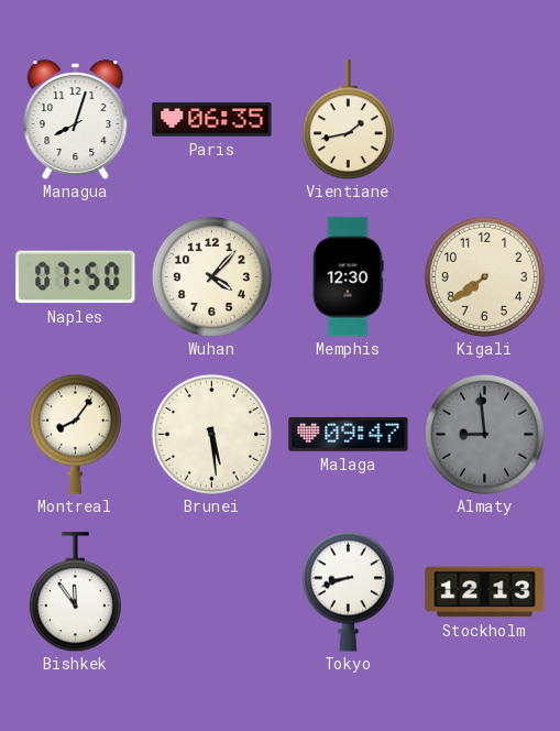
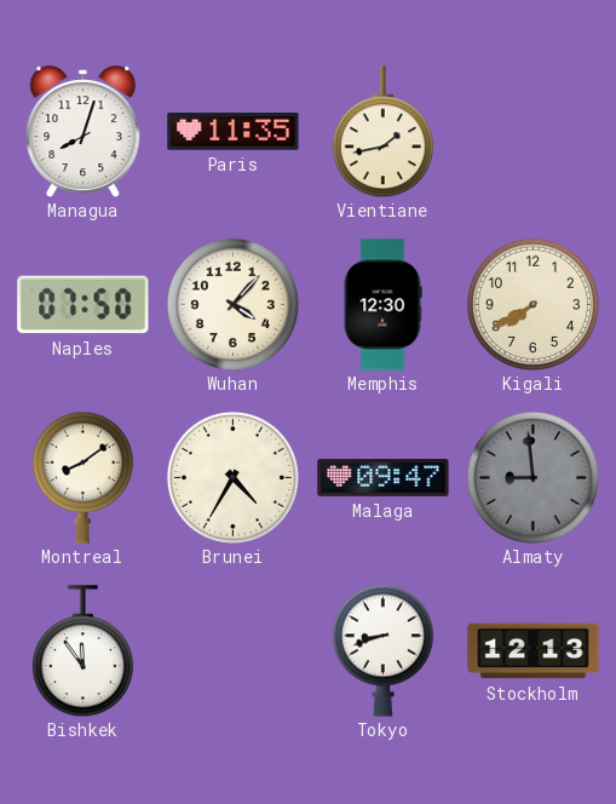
Paris: 06:35 -> 11:35 (234, 132)
Kigali: 7:39 -> 7:40 (532, 304)
Montreal: 8:06 -> 8:09 (82, 477)
Brunei: 5:29 -> 4:35 (232, 477)
